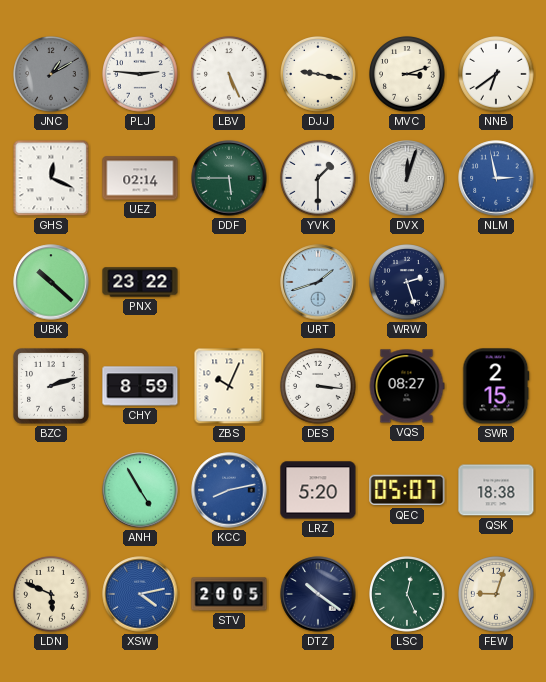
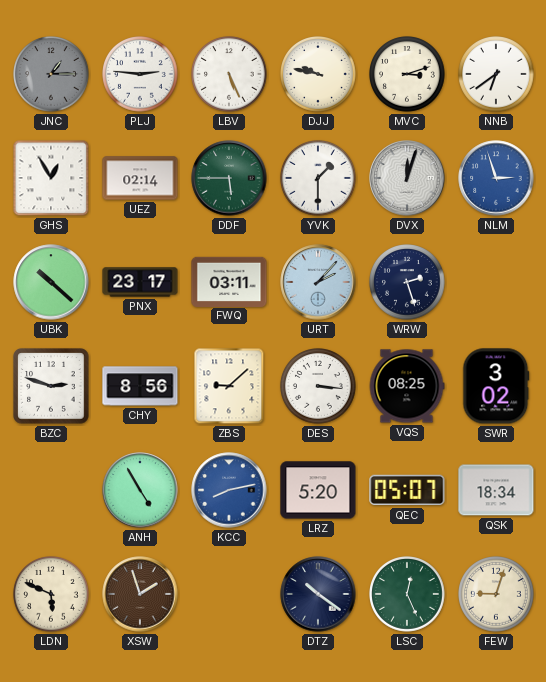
JNC: 1:10 -> 1:15 (52, 75)
DJJ: 9:17 -> 9:47 (319, 75)
GHS: 12:19 -> 12:55 (51, 178)
NLM: 2:58 -> 2:57 (496, 178)
PNX: 23:22 -> 23:17 (140, 282)
FWQ: none -> 03:11 (229, 281)
URT: 1:42 -> 2:07 (318, 282)
BZC: 2:12 -> 2:48 (51, 386)
CHY: 8:59 -> 8:56 (140, 386)
ZBS: 10:04 -> 9:08 (229, 386)
VQS: 08:27 -> 08:25 (407, 386)
SWR: 2:15 -> 3:02 (496, 386)
QSK: 18:38 -> 18:34 (496, 490)
XSW: 4:13 -> 1:57 (140, 594)
XSW dial: blue -> brown (140, 594)
STV: 20:05 -> none (229, 594)
